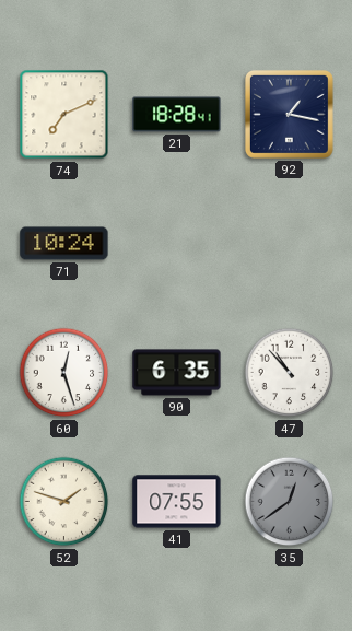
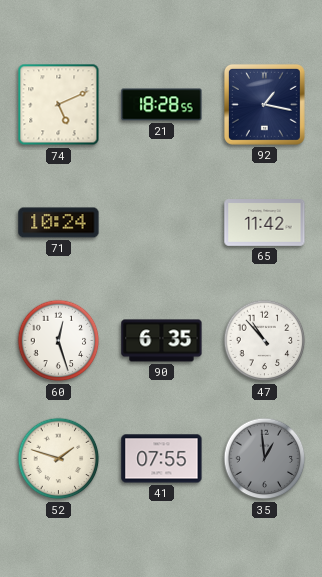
74: 7:11 -> 5:11 (59, 105)
21: 18:28:41 -> 18:28:55 (162, 105)
65: none -> 11:42 (265, 223)
35: 12:39 -> 12:59 (265, 459)
